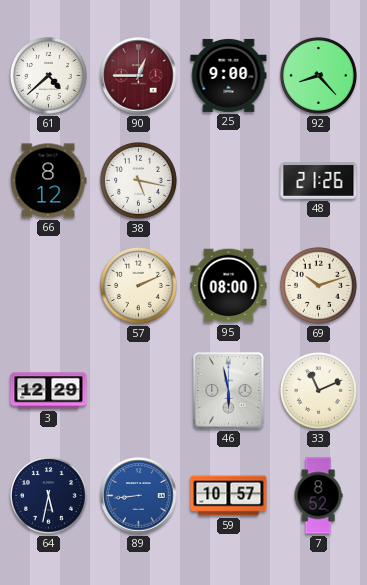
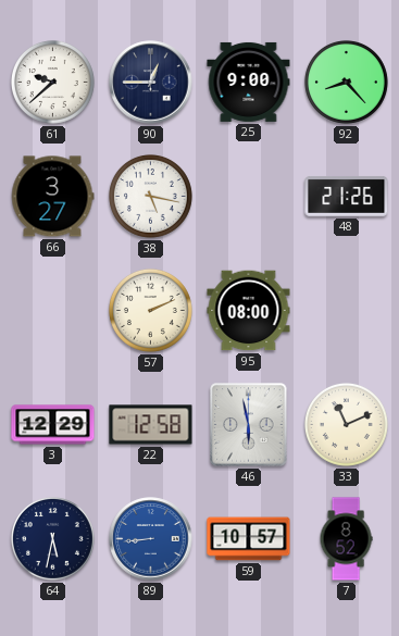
61: 4:38 -> 9:38 (52, 82)
90 dial: burgundy -> navy (151, 83)
66: 8:12 -> 3:27 (52, 197)
69: 10:12 -> none (318, 285)
22: none -> 12:58 (151, 425)
